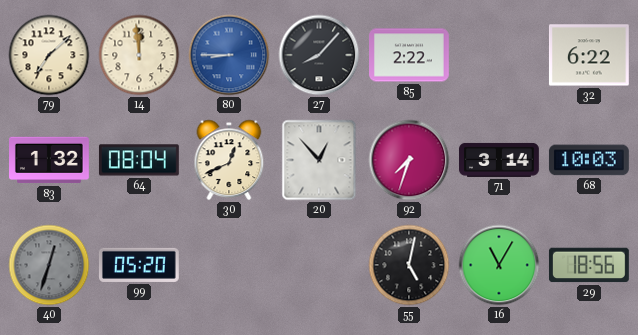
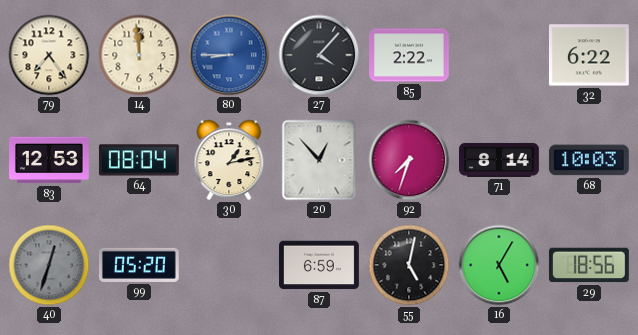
79: 7:08 -> 7:24 (49, 55)
27: 8:07 -> 4:07 (319, 55)
83: 1:32 -> 12:53 (50, 160)
30: 12:41 -> 1:13 (229, 160)
71: 3:14 -> 8:14 (500, 160)
87: none -> 6:59 (320, 265)
16: 11:05 -> 5:05 (499, 265)
